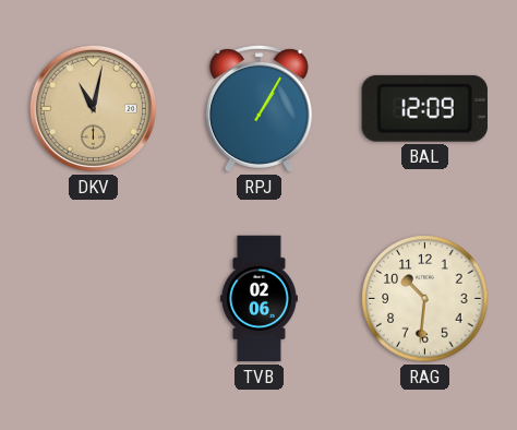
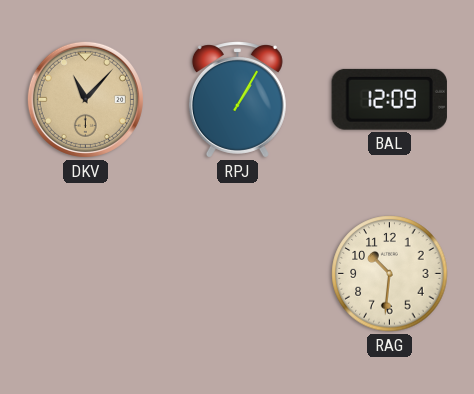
DKV: 11:02 -> 11:07 (85, 99)
TVB: 02:06 -> none (258, 299)
